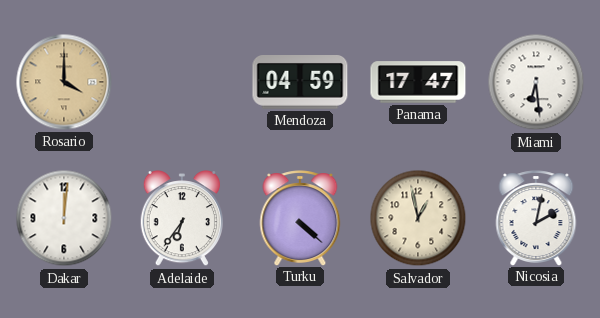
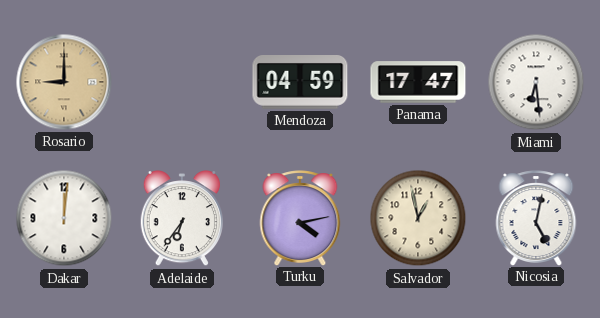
Rosario: 4:00 -> 9:00 (64, 82)
Turku: 4:22 -> 4:13 (300, 218)
Nicosia: 2:02 -> 5:02 (536, 218)
